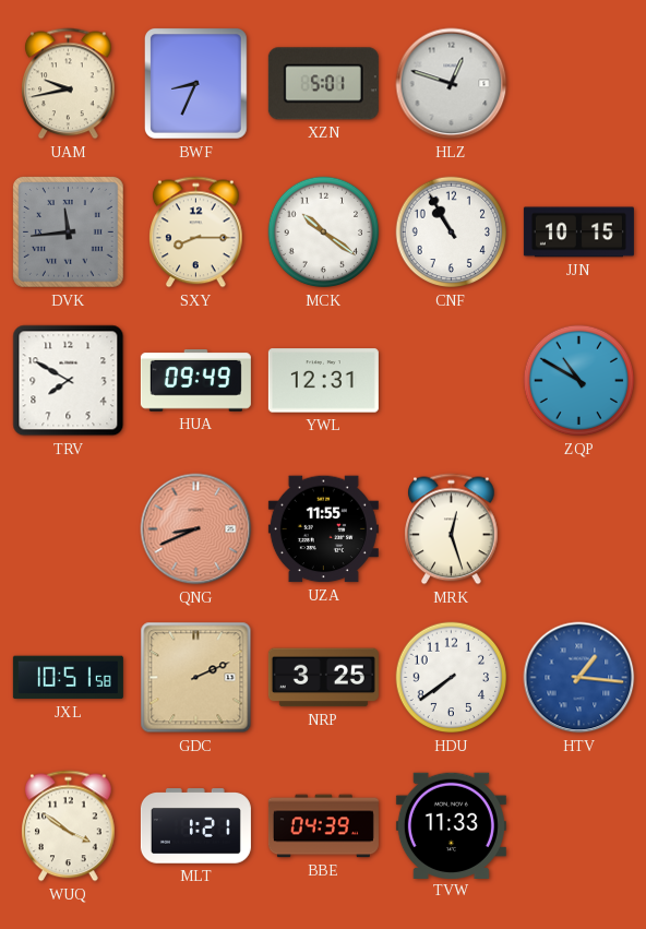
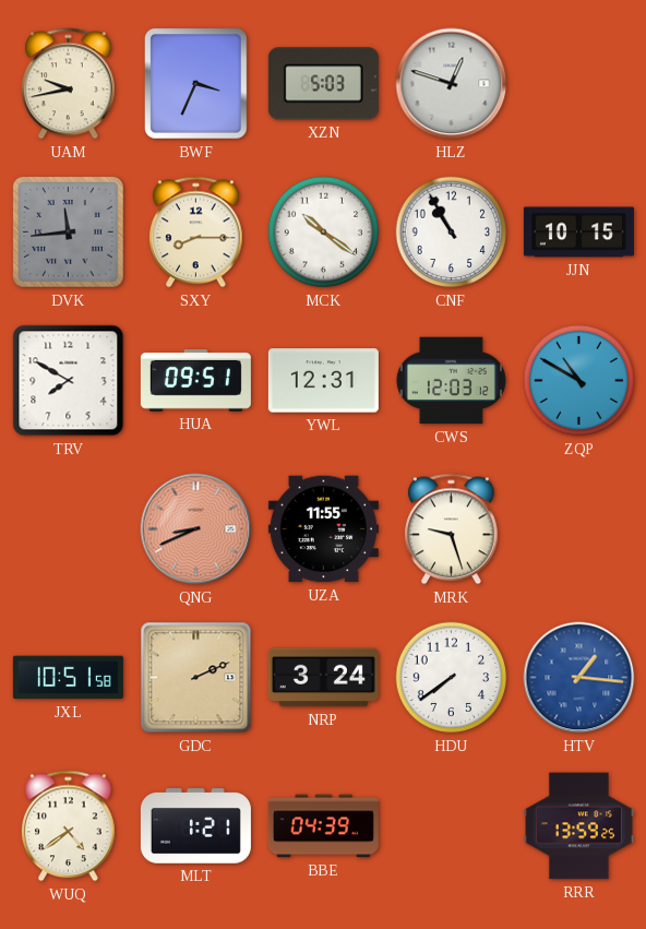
BWF: 8:34 -> 3:34 (195, 83)
XZN: 5:01 -> 5:03 (323, 84)
HUA: 09:49 -> 09:51 (195, 381)
CWS: none -> 12:03 (451, 381)
MRK: 12:27 -> 9:27 (452, 529)
NRP: 3:25 -> 3:24 (323, 678)
WUQ: 3:51 -> 4:39 (69, 826)
TVW: 11:33 -> none (451, 825)
RRR: none -> 13:59 (578, 826)
